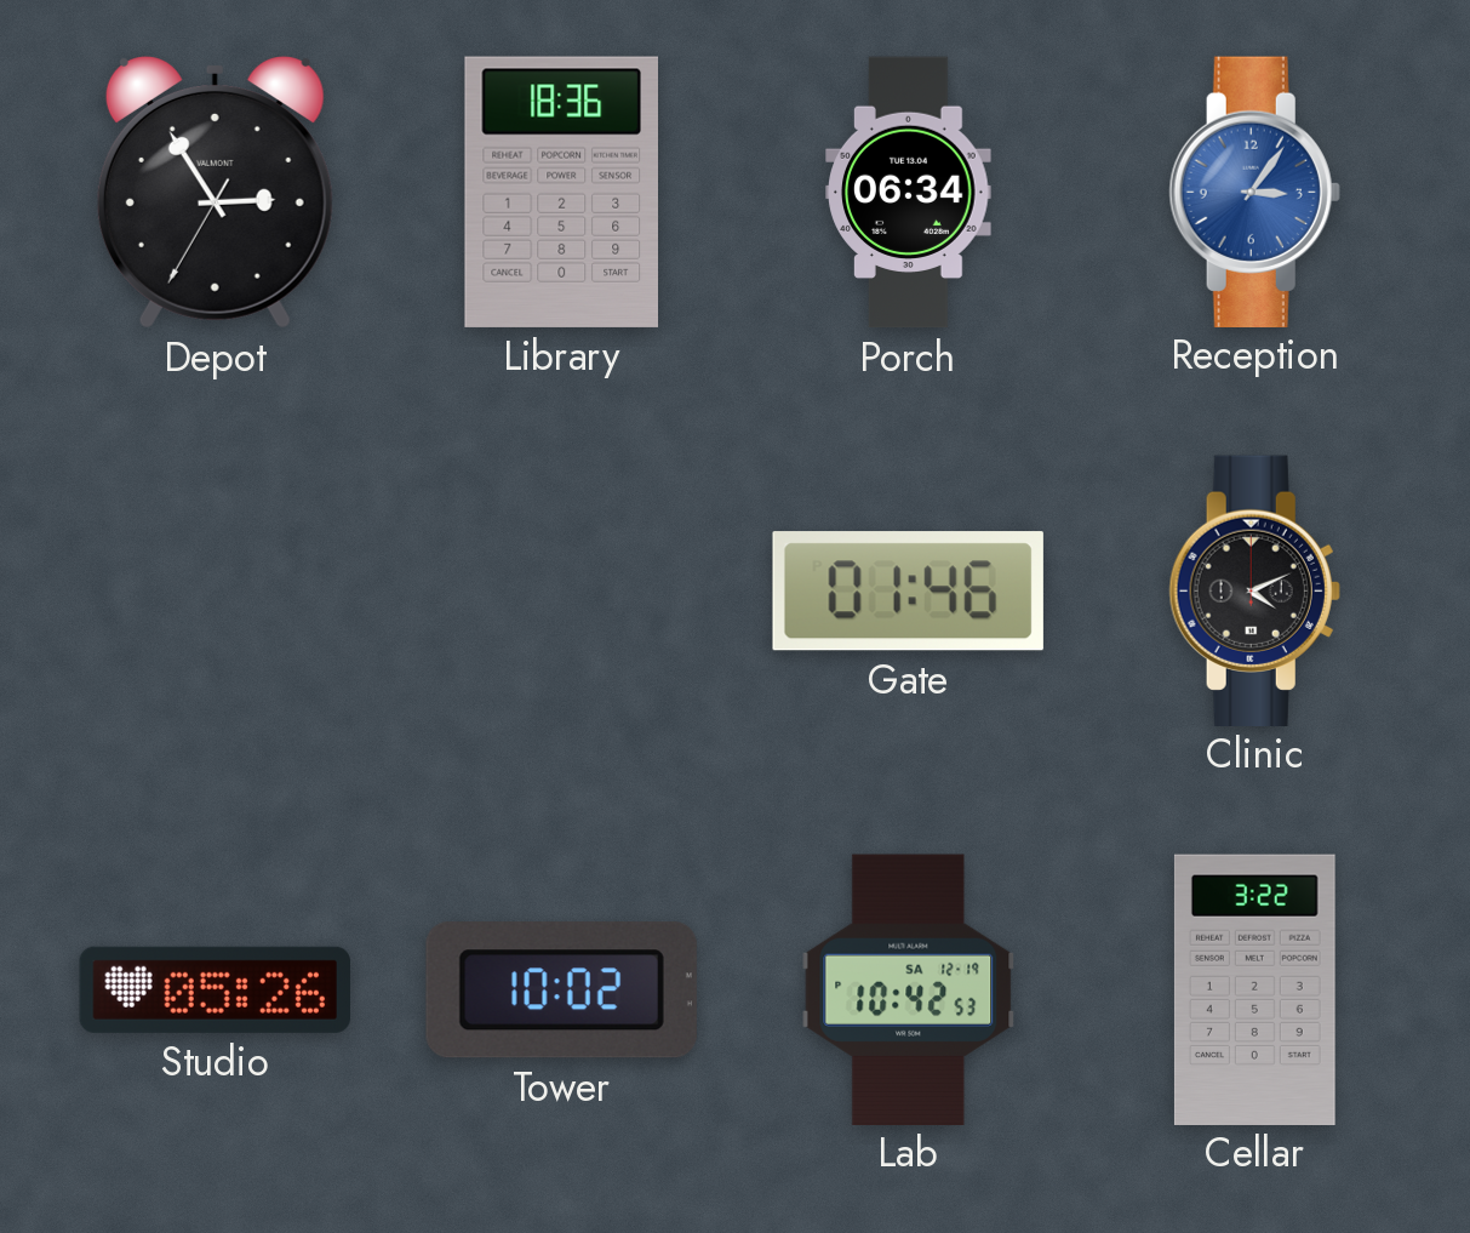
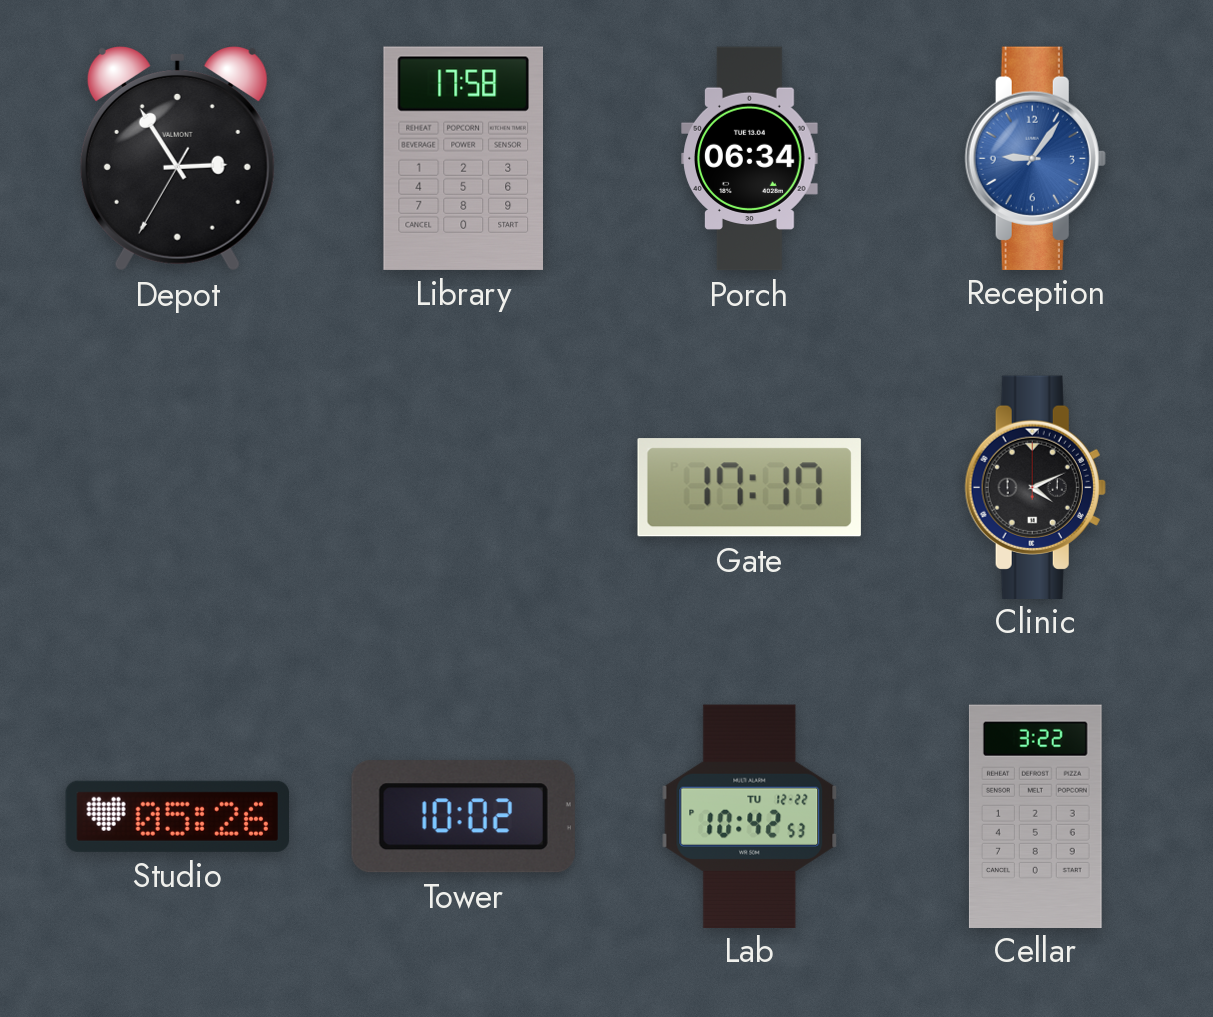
Library: 18:36 -> 17:58 (463, 158)
Reception: 3:06 -> 9:06 (1035, 158)
Gate: 01:46 -> 17:17 (749, 488)
Lab date: SA 12-19 -> TU 12-22 (750, 816)
